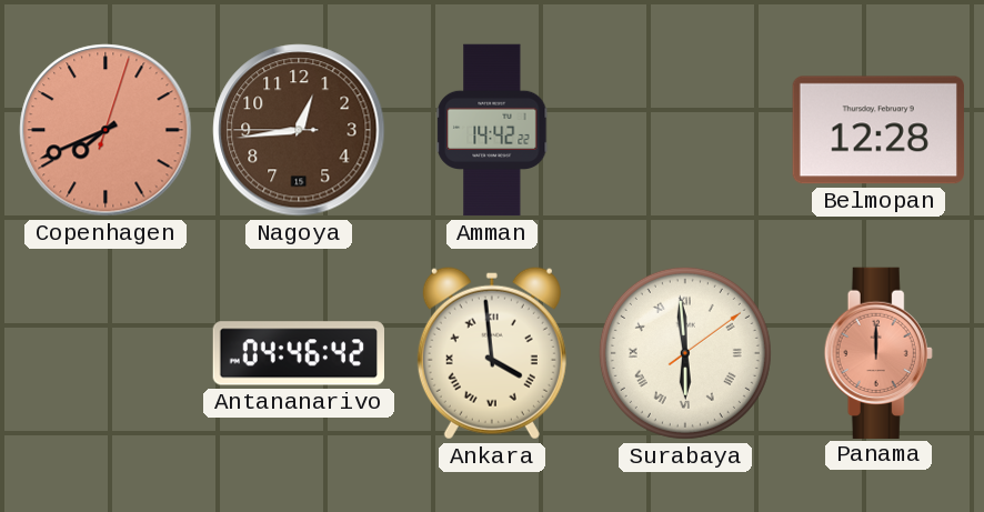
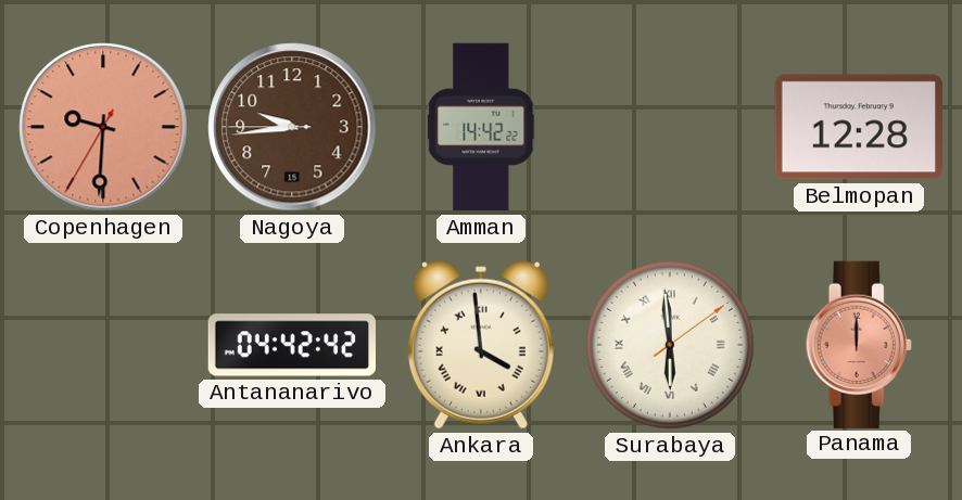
Copenhagen: 7:41 -> 9:30 (103, 127)
Nagoya: 12:43 -> 9:43 (292, 127)
Antananarivo: 04:46 -> 04:42 (291, 345)
